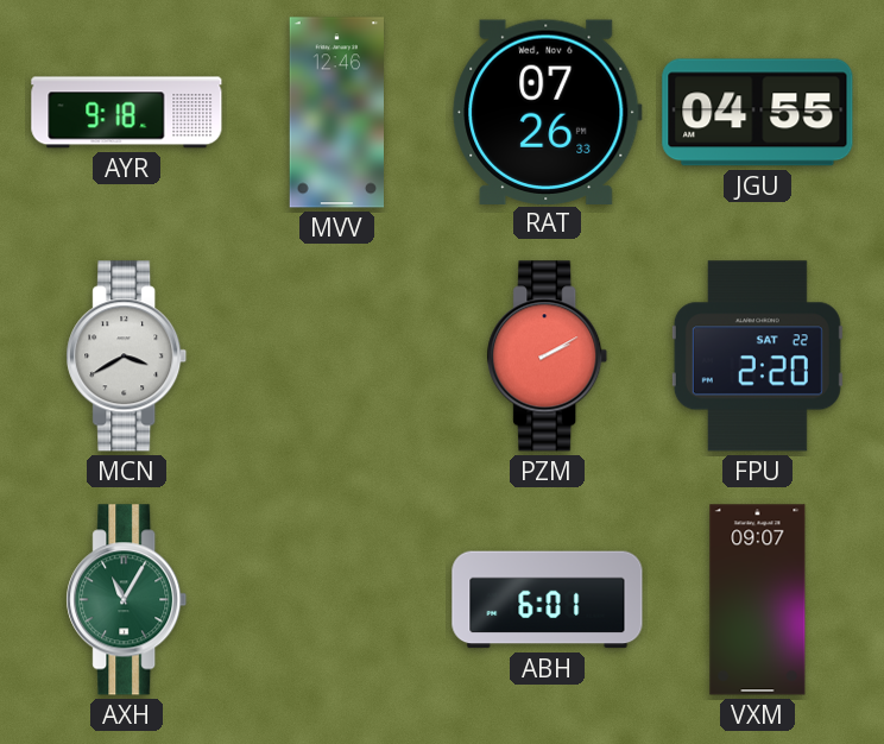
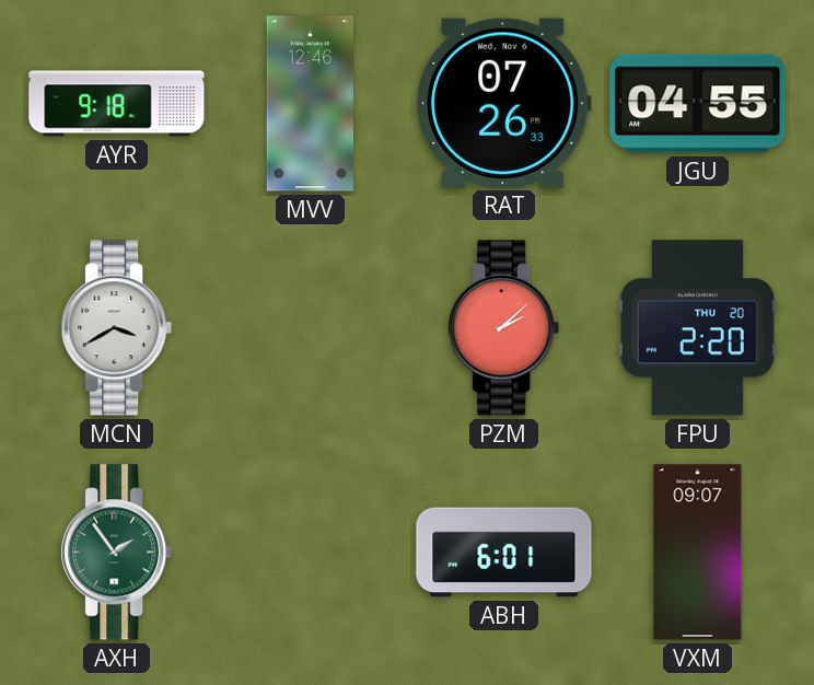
PZM: 2:10 -> 2:08 (504, 328)
FPU date: SAT 22 -> THU 20 (697, 328)
AXH: 11:05 -> 1:54 (117, 553)
